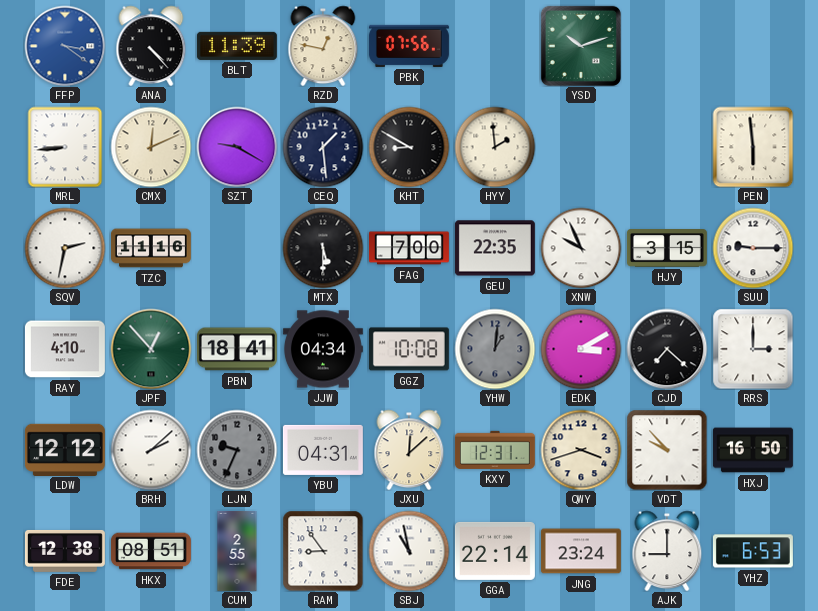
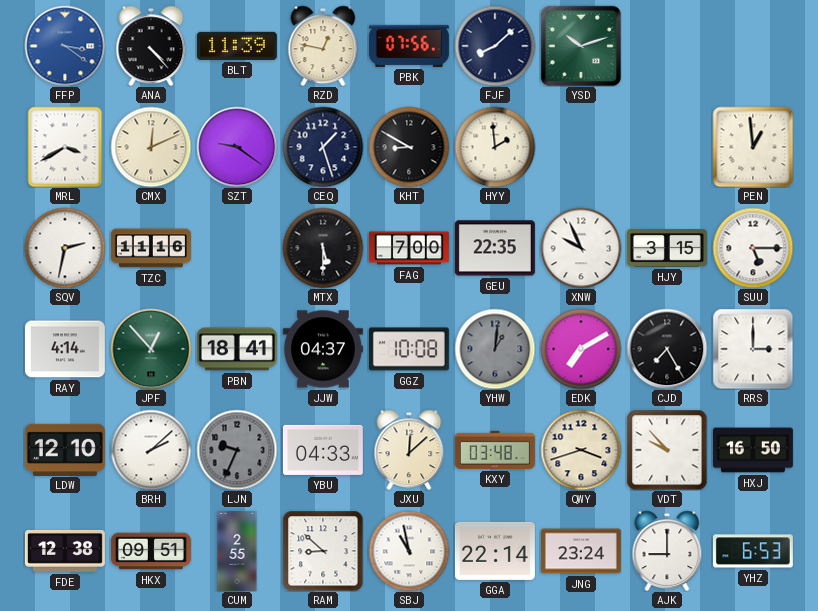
FJF: none -> 8:08 (495, 46)
MRL: 8:44 -> 3:40 (65, 147)
SZT: 9:20 -> 9:21 (237, 147)
CEQ: 1:29 -> 1:27 (323, 147)
PEN: 5:59 -> 12:59 (753, 147)
SUU: 9:15 -> 5:15 (753, 248)
RAY: 4:10 -> 4:14 (65, 349)
JJW: 04:34 -> 04:37 (323, 349)
EDK: 3:10 -> 7:10 (581, 349)
CJD: 7:22 -> 7:25 (667, 349)
LDW: 12:12 -> 12:10 (65, 449)
YBU: 04:31 -> 04:33 (323, 450)
KXY: 12:31 -> 03:48 (495, 450)
HKX: 08:51 -> 09:51 (151, 551)
RAM: 8:54 -> 8:52 (323, 551)
